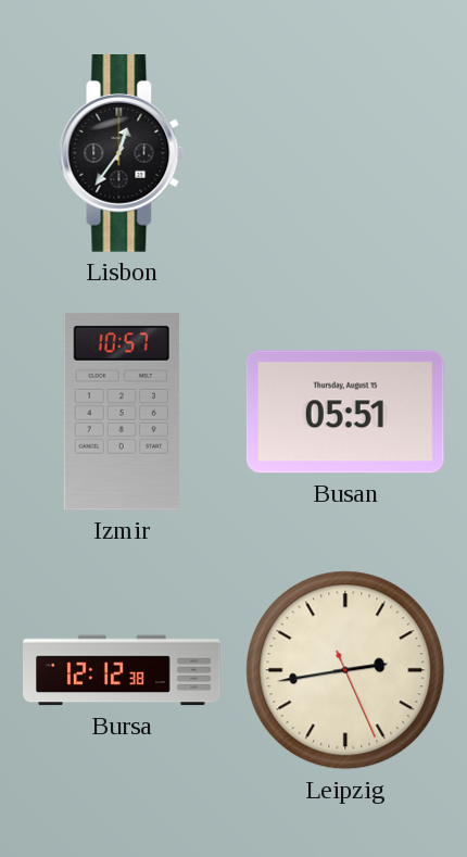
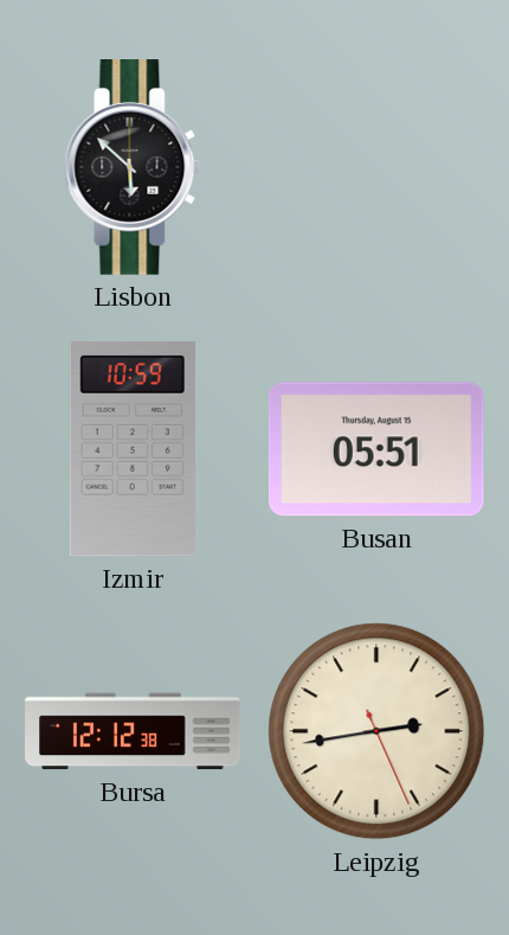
Lisbon: 12:36 -> 5:52 (133, 168)
Izmir: 10:57 -> 10:59 (133, 449)
